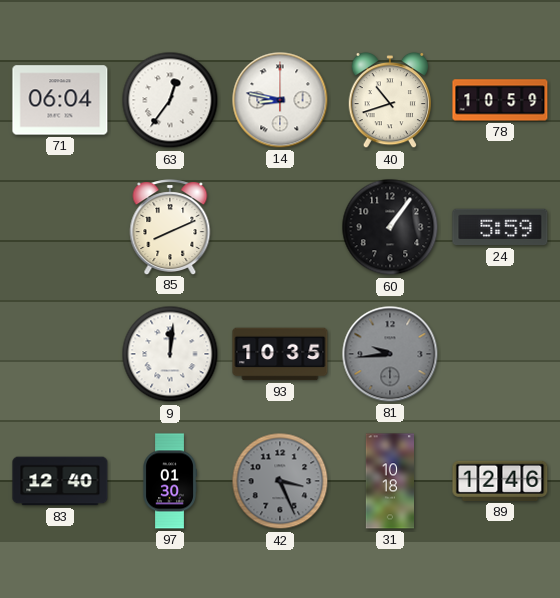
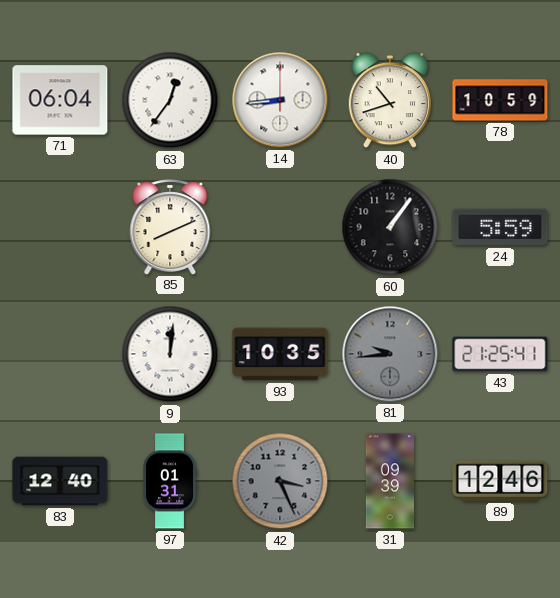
14: 8:47 -> 8:44 (280, 100)
43: none -> 21:25 (500, 354)
97: 01:30 -> 01:31 (170, 481)
31: 10:18 -> 09:39 (389, 481)
